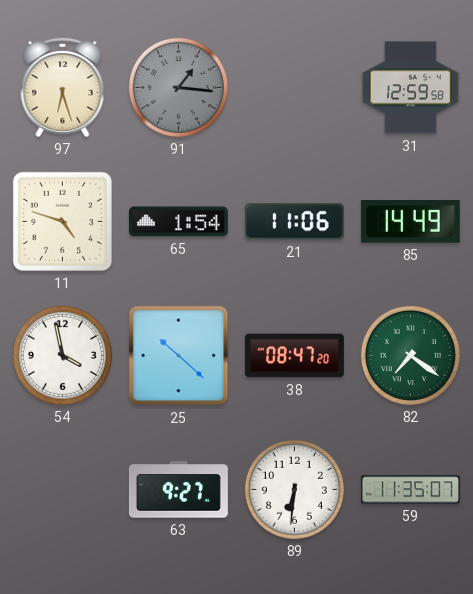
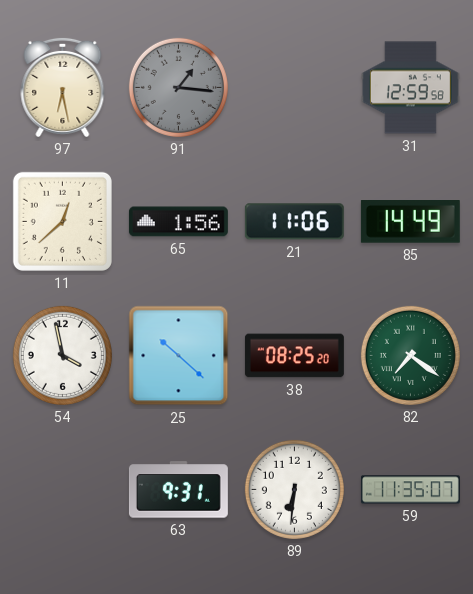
97: 6:27 -> 6:28 (63, 87)
11: 4:48 -> 12:38 (62, 221)
65: 1:54 -> 1:56 (178, 222)
38: 08:47 -> 08:25 (294, 356)
63: 9:27 -> 9:31 (178, 490)
